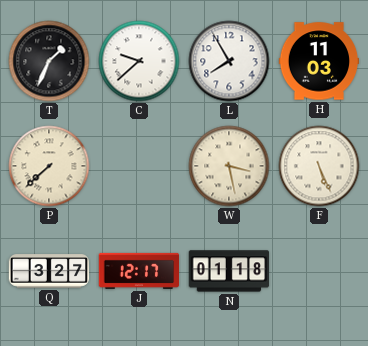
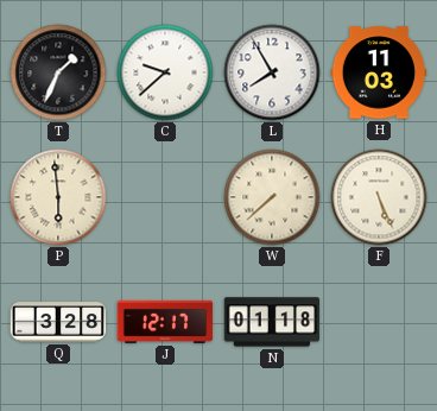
P: 7:38 -> 5:59 (58, 197)
W: 3:28 -> 7:38 (272, 197)
Q: 3:27 -> 3:28 (58, 322)
